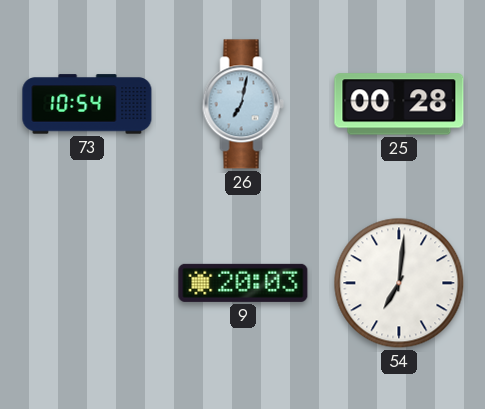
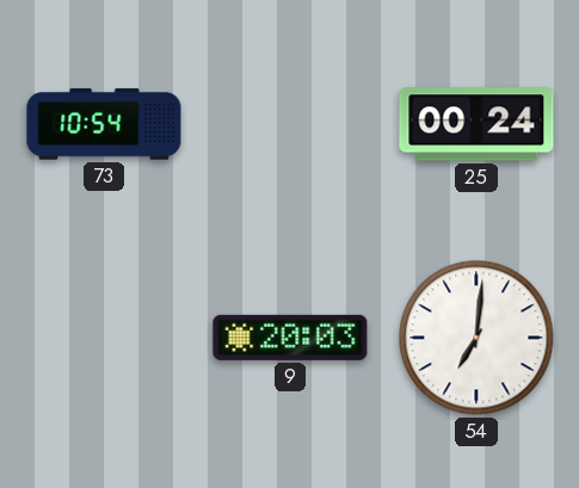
26: 7:02 -> none (243, 104)
25: 00:28 -> 00:24 (476, 124)
